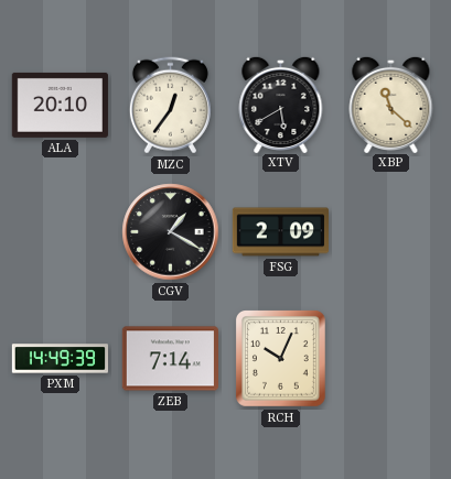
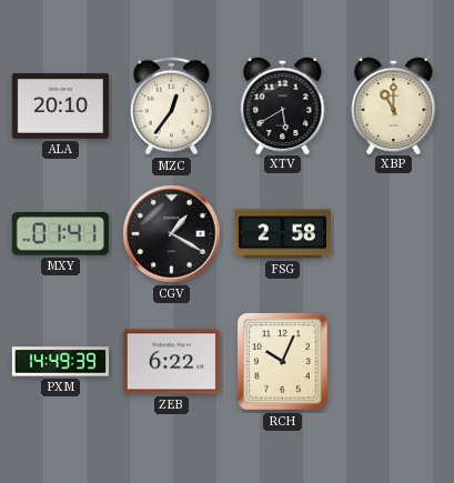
XBP: 11:22 -> 11:00 (394, 104)
MXY: none -> 01:41 (60, 234)
FSG: 2:09 -> 2:58 (282, 234)
ZEB: 7:14 -> 6:22 (171, 362)
